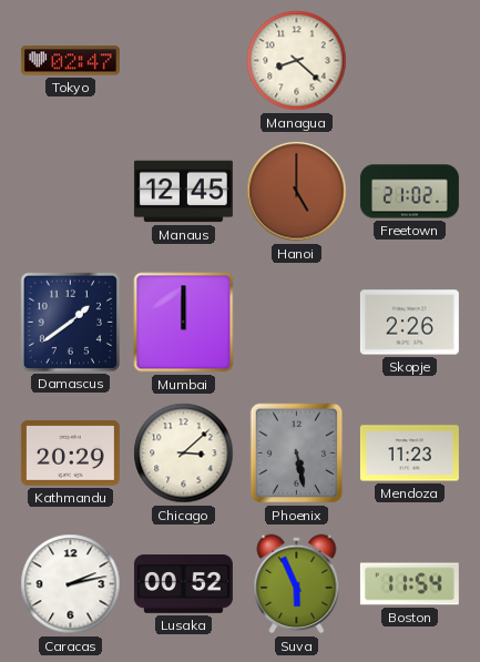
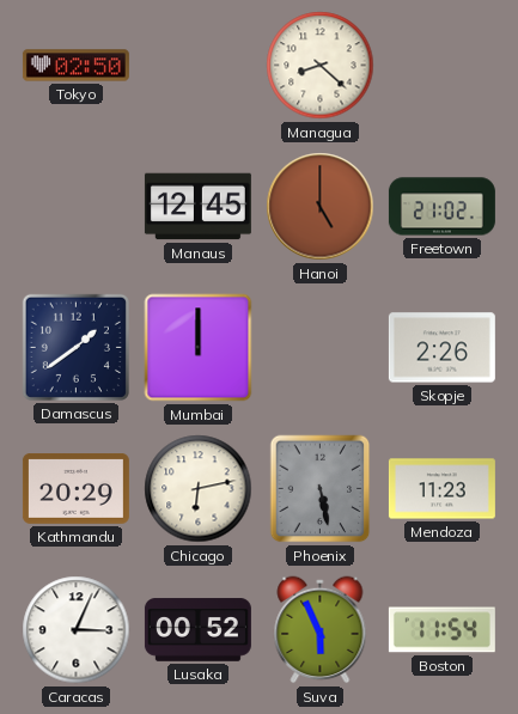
Tokyo: 02:47 -> 02:50 (75, 66)
Chicago: 3:08 -> 6:13 (199, 489)
Caracas: 2:13 -> 3:04 (77, 630)
